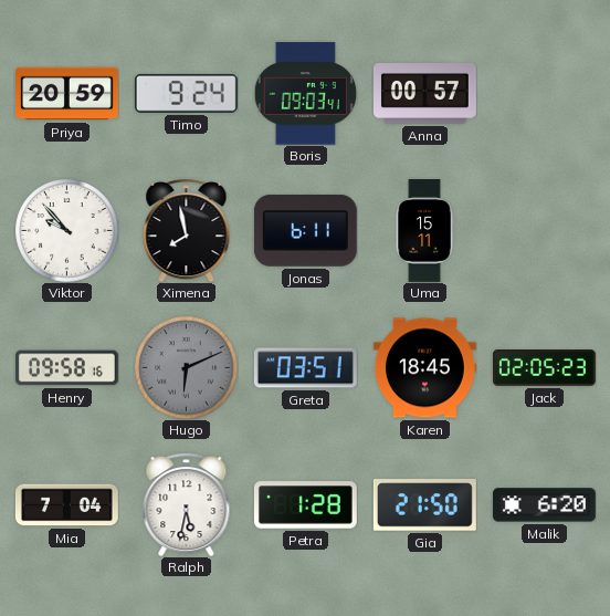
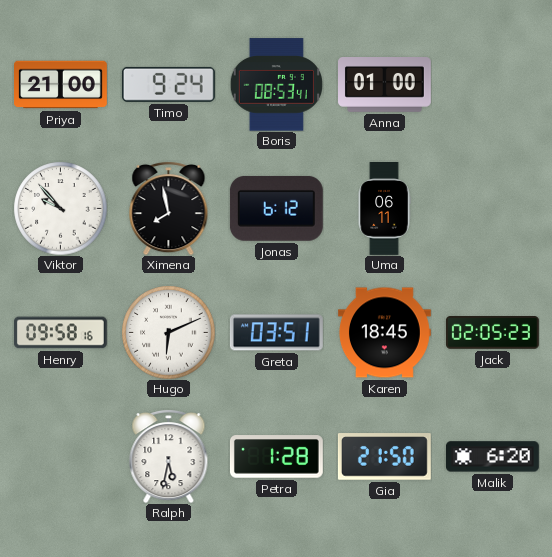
Priya: 20:59 -> 21:00 (61, 85)
Boris: 09:03 -> 08:53 (276, 85)
Anna: 00:57 -> 01:00 (385, 85)
Jonas: 6:11 -> 6:12 (276, 208)
Uma: 15:11 -> 06:11 (384, 209)
Hugo dial: grey -> white (168, 332)
Mia: 7:04 -> none (66, 505)
